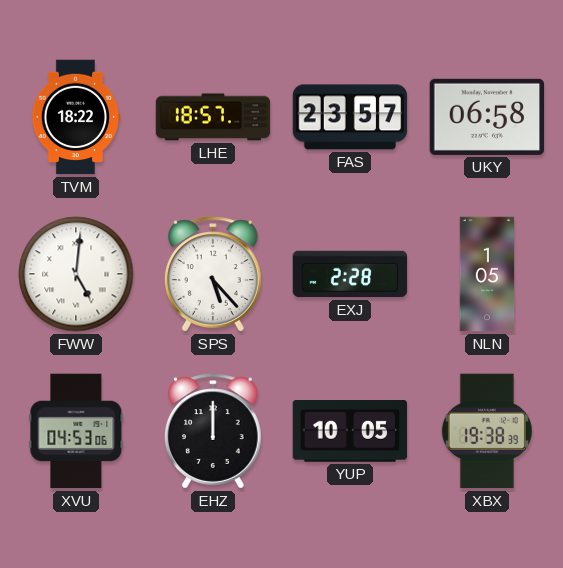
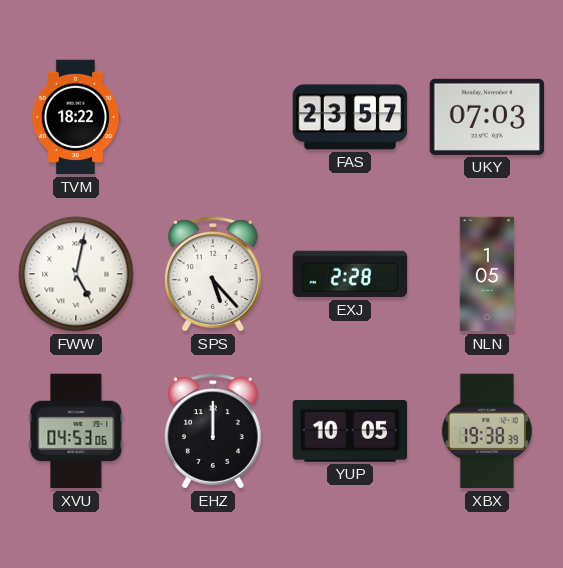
LHE: 18:57 -> none (213, 117)
UKY: 06:58 -> 07:03 (487, 117)
FWW: 5:01 -> 5:02 (76, 274)
